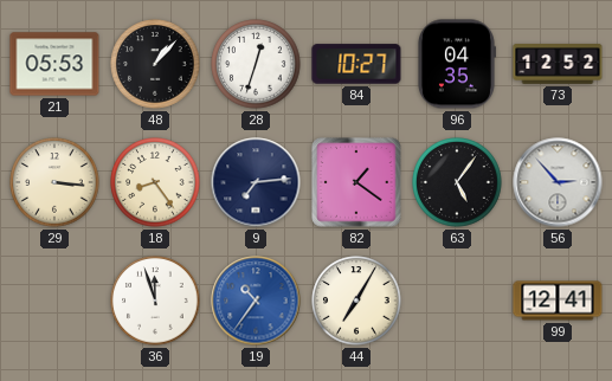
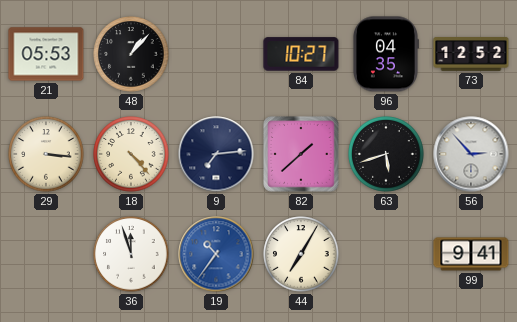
28: 12:33 -> none (256, 64)
18: 8:24 -> 4:23 (131, 154)
82: 1:21 -> 1:38 (301, 154)
63: 5:06 -> 5:42 (386, 154)
99: 12:41 -> 9:41 (471, 254)
